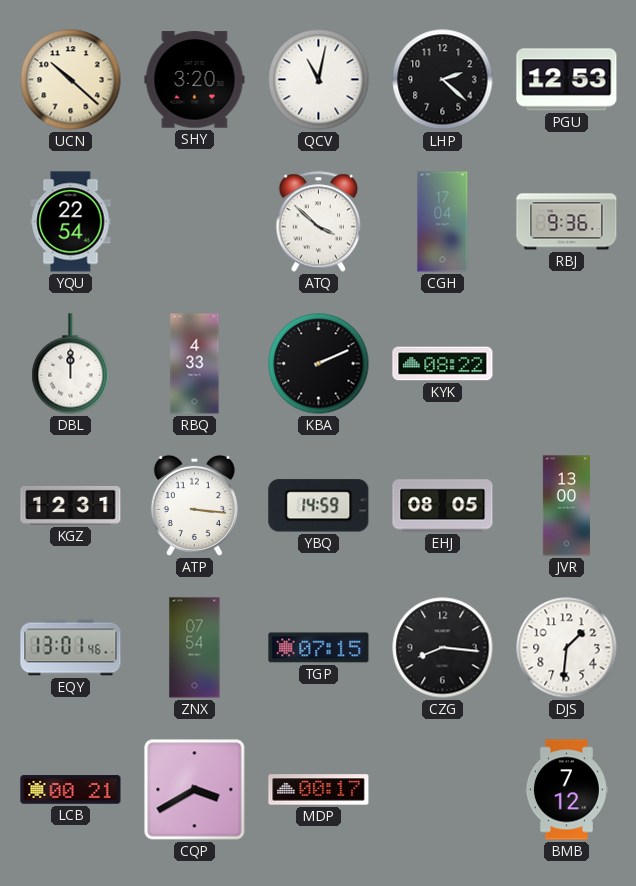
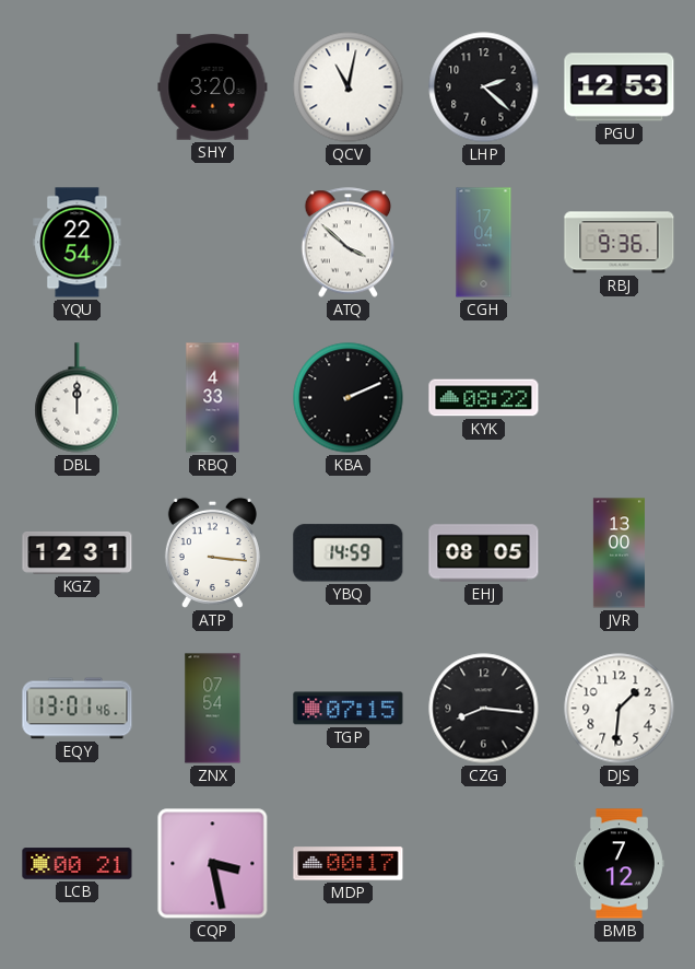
UCN: 10:22 -> none (71, 80)
CQP: 3:40 -> 3:28 (213, 864)
